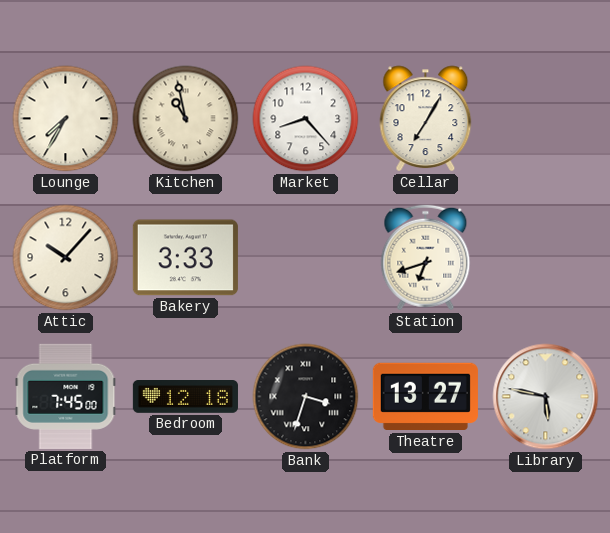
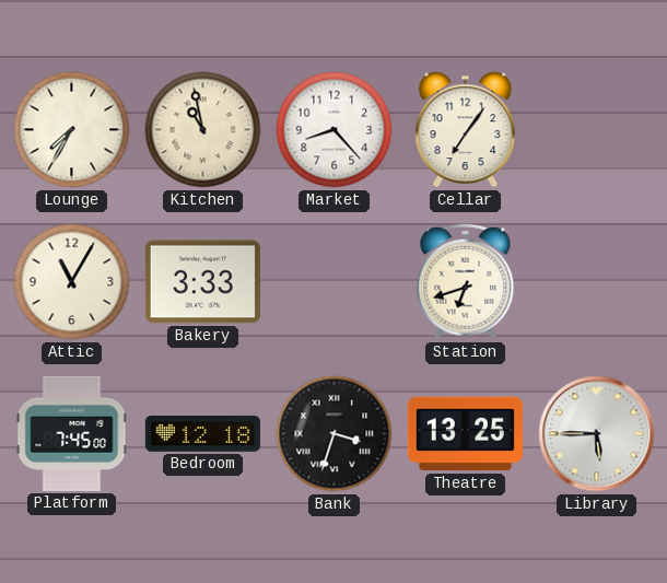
Cellar: 7:05 -> 7:06 (466, 130)
Attic: 10:07 -> 11:05 (72, 282)
Theatre: 13:27 -> 13:25 (465, 434)
Library: 5:47 -> 5:45 (597, 434)
